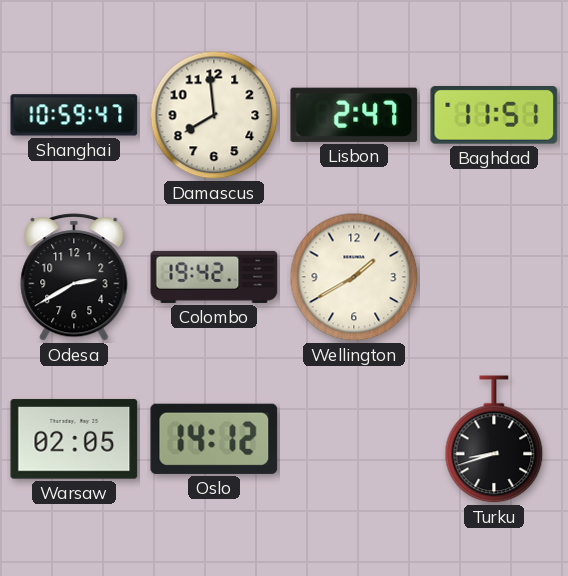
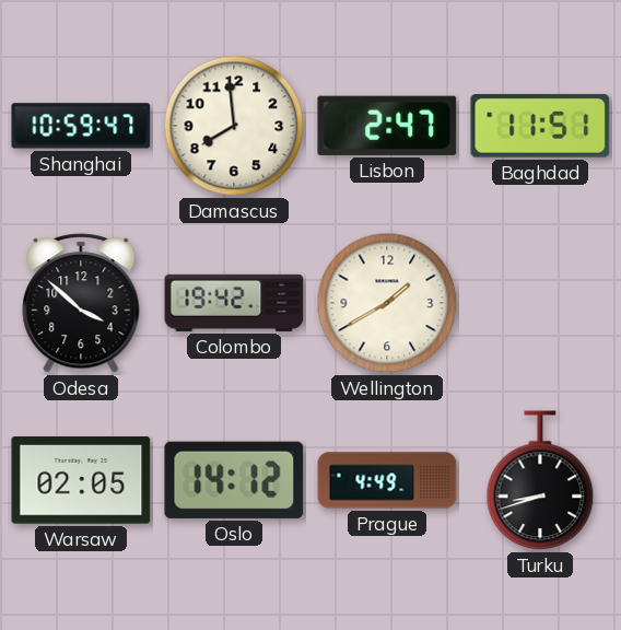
Odesa: 2:40 -> 3:52 (81, 303)
Prague: none -> 4:49 (387, 480)
